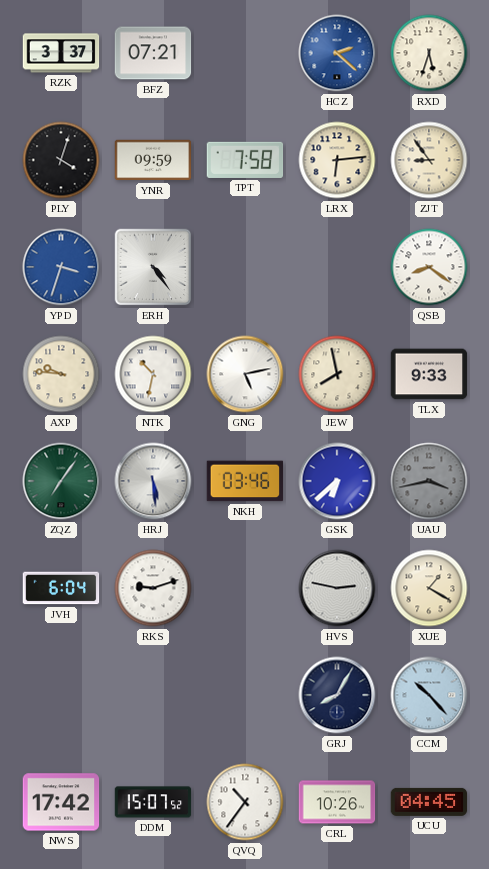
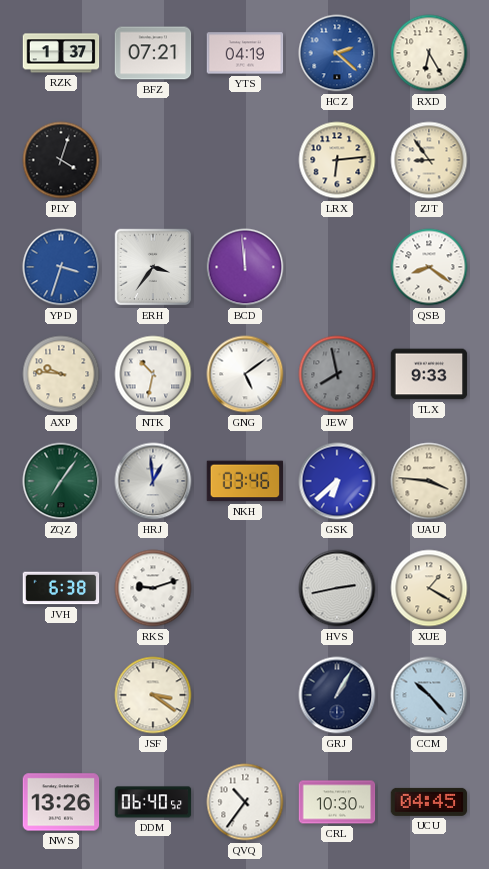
RZK: 3:37 -> 1:37 (61, 53)
YTS: none -> 04:19 (245, 53)
RXD: 5:33 -> 6:25 (429, 53)
YNR: 09:59 -> none (153, 160)
TPT: 7:58 -> none (245, 160)
ERH: 4:24 -> 3:36 (153, 267)
BCD: none -> 11:59 (245, 267)
GNG: 5:13 -> 5:09 (245, 374)
JEW dial: cream -> grey (337, 374)
HRJ: 5:29 -> 12:59 (153, 481)
UAU: 3:43 -> 3:46 (429, 481)
UAU dial: grey -> cream (429, 481)
JVH: 6:04 -> 6:38 (61, 588)
HVS: 2:47 -> 2:43 (337, 588)
JSF: none -> 3:21 (153, 695)
GRJ: 8:05 -> 1:05 (337, 695)
NWS: 17:42 -> 13:26 (61, 802)
DDM: 15:07 -> 06:40 (153, 802)
CRL: 10:26 -> 10:30 (337, 802)
